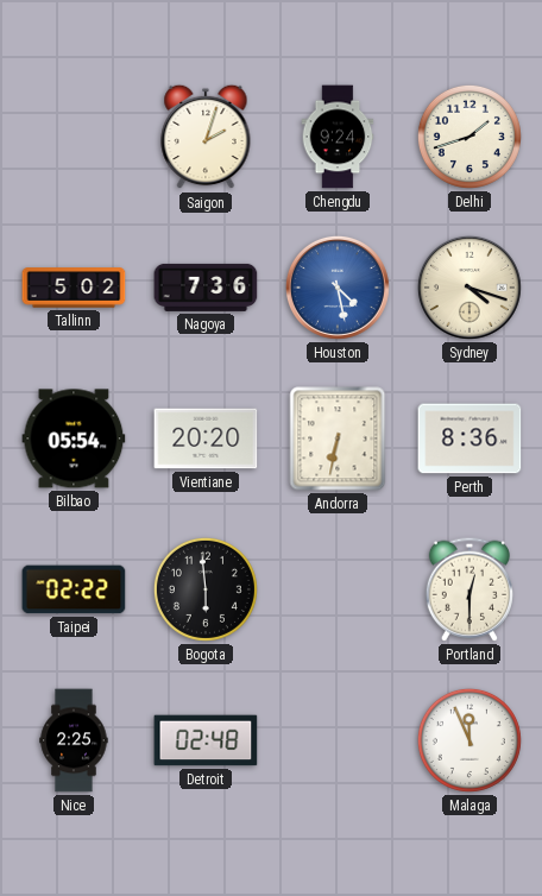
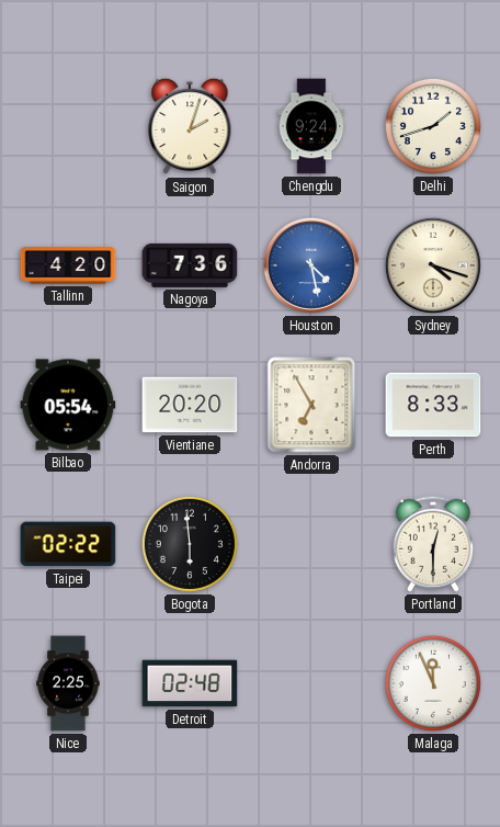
Tallinn: 5:02 -> 4:20 (68, 265)
Andorra: 6:32 -> 6:55 (311, 405)
Perth: 8:36 -> 8:33 (433, 405)
